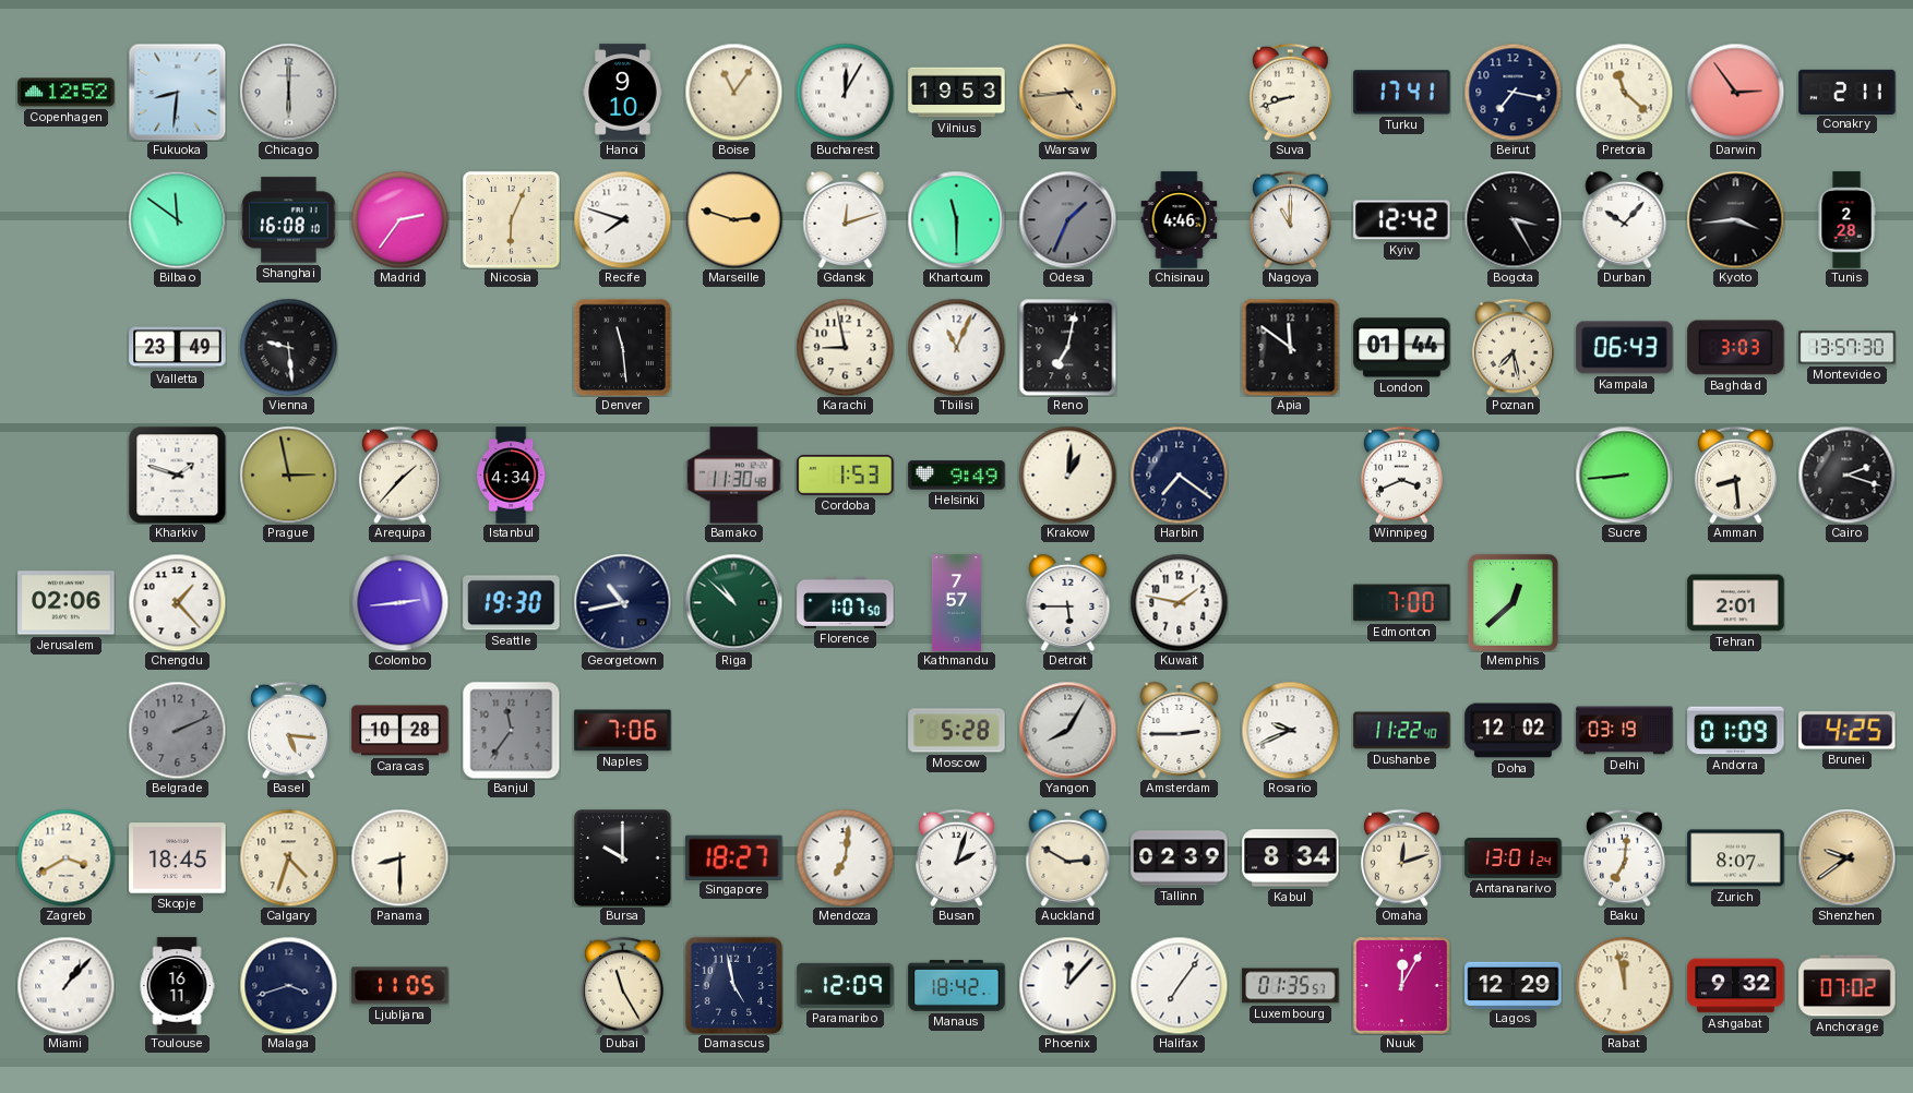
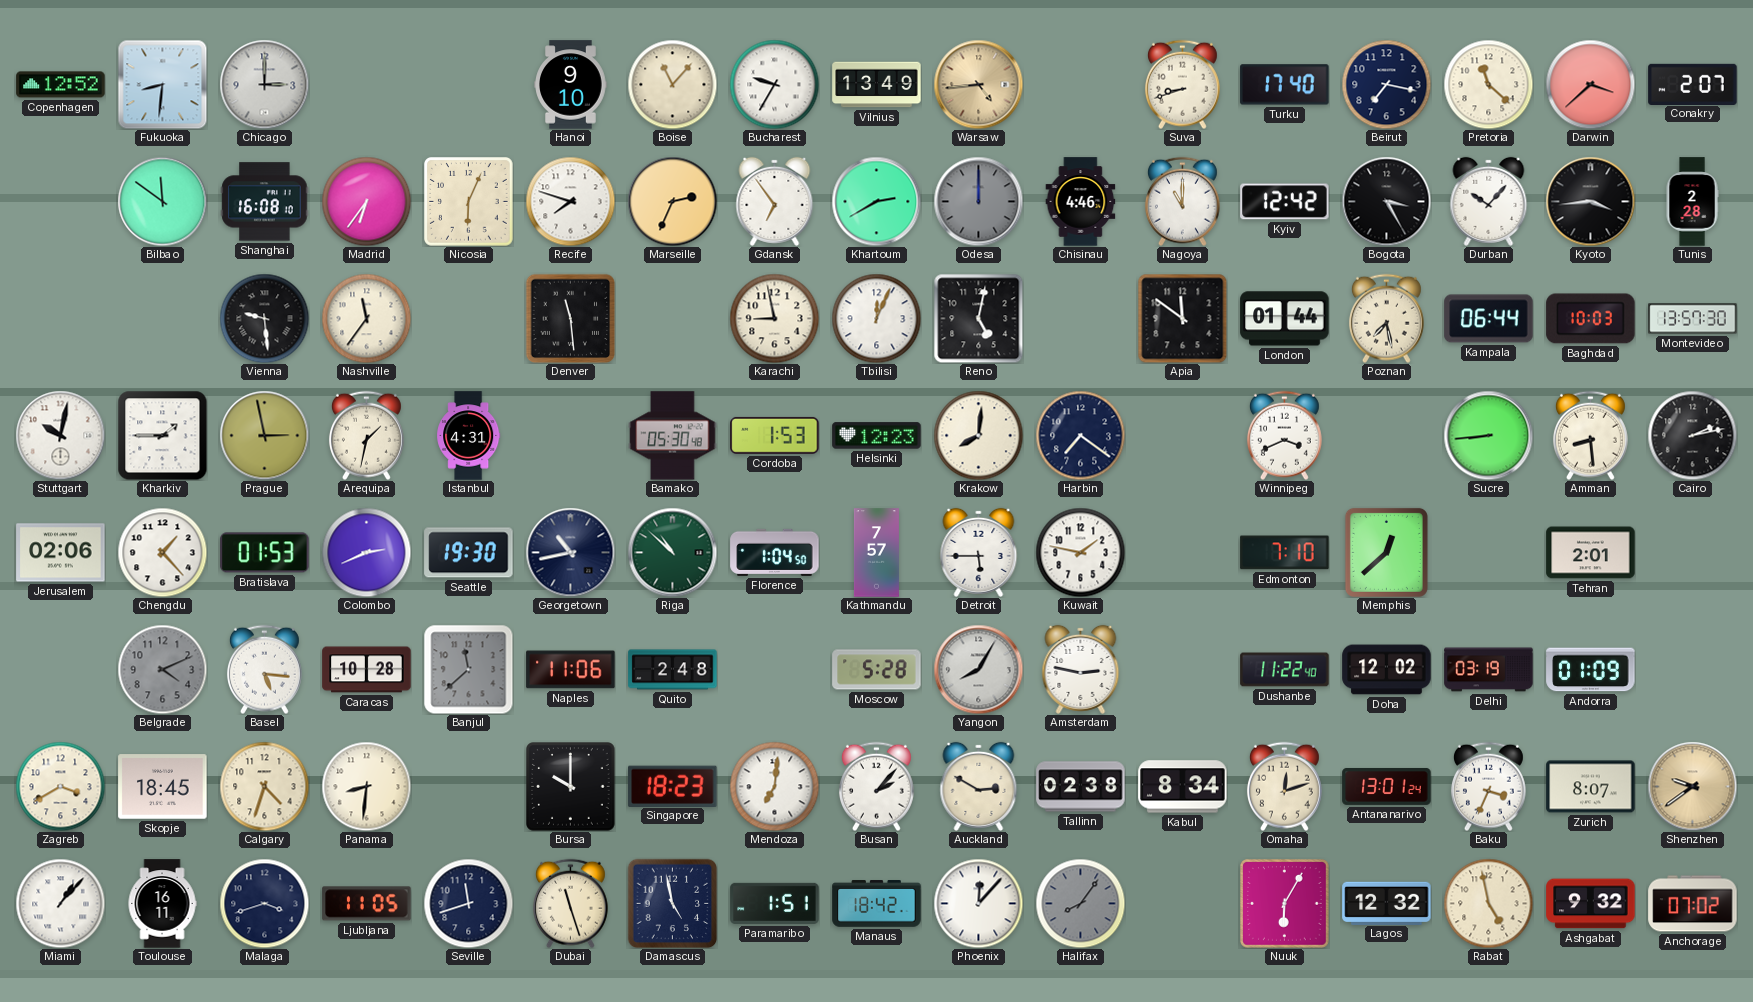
Chicago: 6:00 -> 3:00 (264, 84)
Boise: 11:06 -> 11:07 (672, 84)
Bucharest: 12:05 -> 9:35 (774, 84)
Vilnius: 19:53 -> 13:49 (877, 85)
Turku: 17:41 -> 17:40 (1285, 85)
Darwin: 2:54 -> 3:38 (1590, 84)
Conakry: 2:11 -> 2:07 (1693, 84)
Madrid: 2:36 -> 6:36 (366, 201)
Marseille: 2:48 -> 2:34 (672, 201)
Gdansk: 12:12 -> 6:54 (775, 201)
Khartoum: 11:30 -> 2:40 (876, 201)
Odesa: 1:34 -> 12:00 (978, 201)
Valletta: 23:49 -> none (178, 348)
Nashville: none -> 11:36 (366, 318)
Tbilisi: 11:04 -> 12:04 (876, 318)
Reno: 7:02 -> 5:02 (978, 318)
Kampala: 06:43 -> 06:44 (1489, 319)
Baghdad: 3:03 -> 10:03 (1591, 319)
Stuttgart: none -> 10:02 (60, 435)
Kharkiv: 1:48 -> 1:45 (162, 435)
Arequipa: 1:37 -> 1:32 (366, 435)
Istanbul: 4:34 -> 4:31 (469, 436)
Bamako: 11:30 -> 05:30 (673, 436)
Helsinki: 9:49 -> 12:23 (877, 436)
Krakow: 1:01 -> 8:01 (978, 435)
Cairo: 2:18 -> 2:13 (1692, 435)
Bratislava: none -> 01:53 (265, 553)
Colombo: 2:44 -> 2:41 (366, 552)
Florence: 1:07 -> 1:04 (775, 552)
Edmonton: 7:00 -> 7:10 (1285, 553)
Belgrade: 2:11 -> 4:11 (162, 669)
Banjul: 11:36 -> 11:38 (468, 669)
Naples: 7:06 -> 11:06 (571, 670)
Quito: none -> 2:48 (673, 670)
Amsterdam: 2:45 -> 2:47 (1081, 669)
Rosario: 9:41 -> none (1290, 730)
Brunei: 4:25 -> none (1848, 731)
Panama: 8:30 -> 8:31 (366, 786)
Singapore: 18:27 -> 18:23 (673, 786)
Busan: 2:03 -> 2:07 (876, 786)
Tallinn: 02:39 -> 02:38 (1081, 787)
Baku: 7:01 -> 3:34 (1488, 786)
Seville: none -> 11:42 (468, 903)
Dubai: 11:25 -> 11:27 (570, 903)
Paramaribo: 12:09 -> 1:51 (775, 903)
Halifax: 7:06 -> 8:06 (1080, 903)
Halifax dial: white -> grey (1080, 903)
Luxembourg: 01:35 -> none (1291, 986)
Nuuk: 12:05 -> 6:05 (1285, 904)
Lagos: 12:29 -> 12:32 (1387, 903)
Rabat: 11:58 -> 4:58 (1488, 903)
